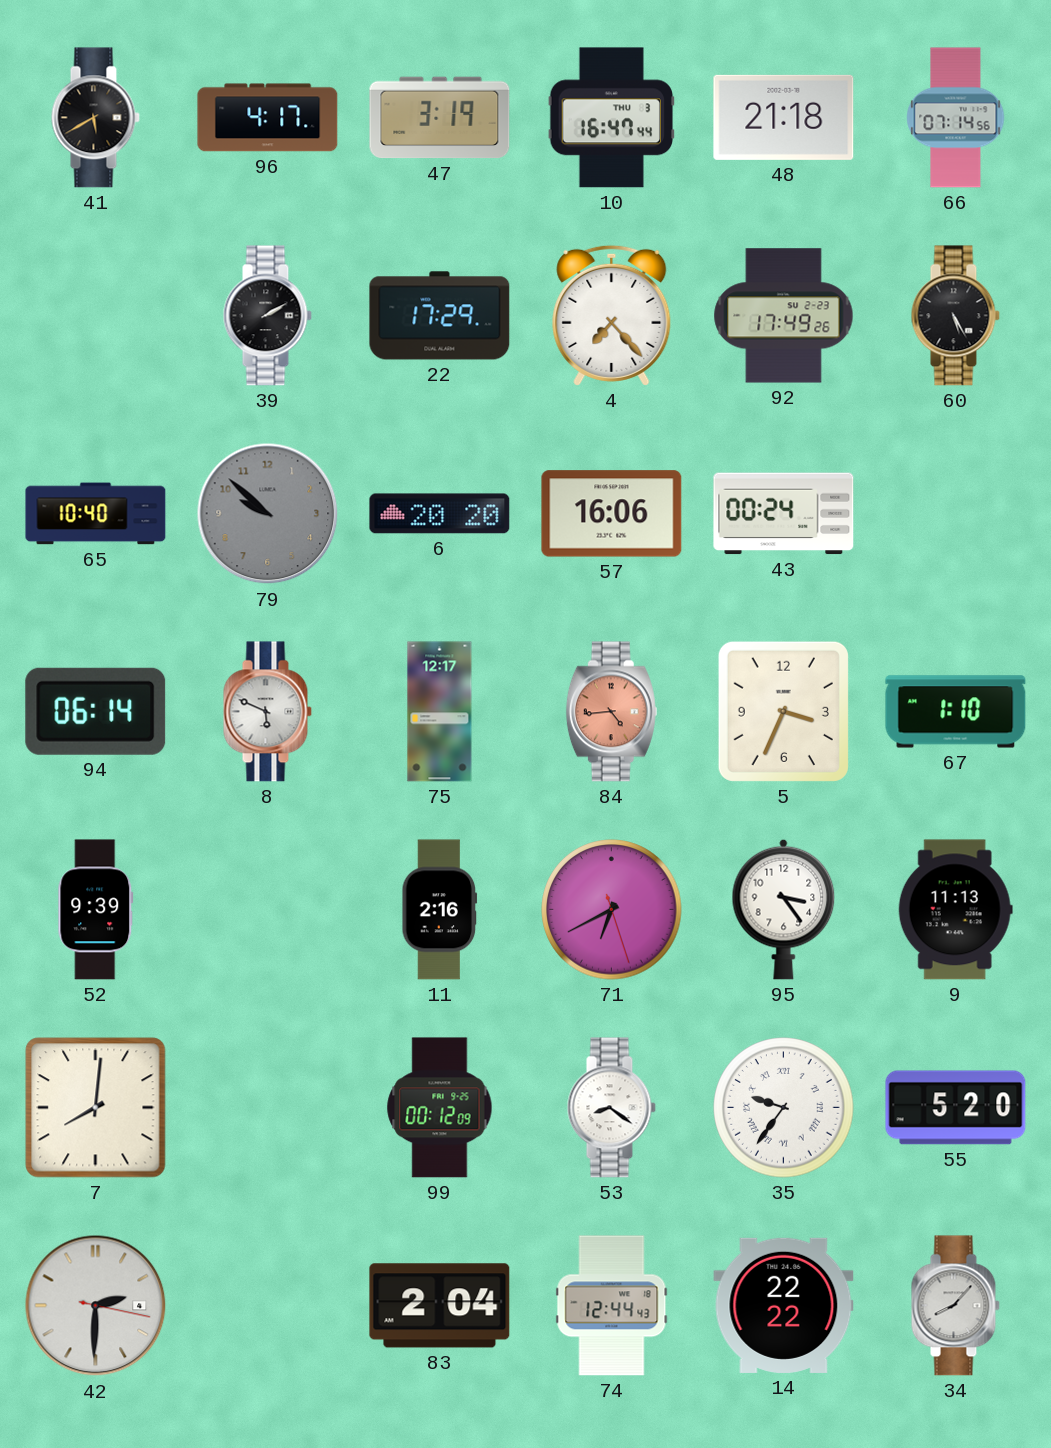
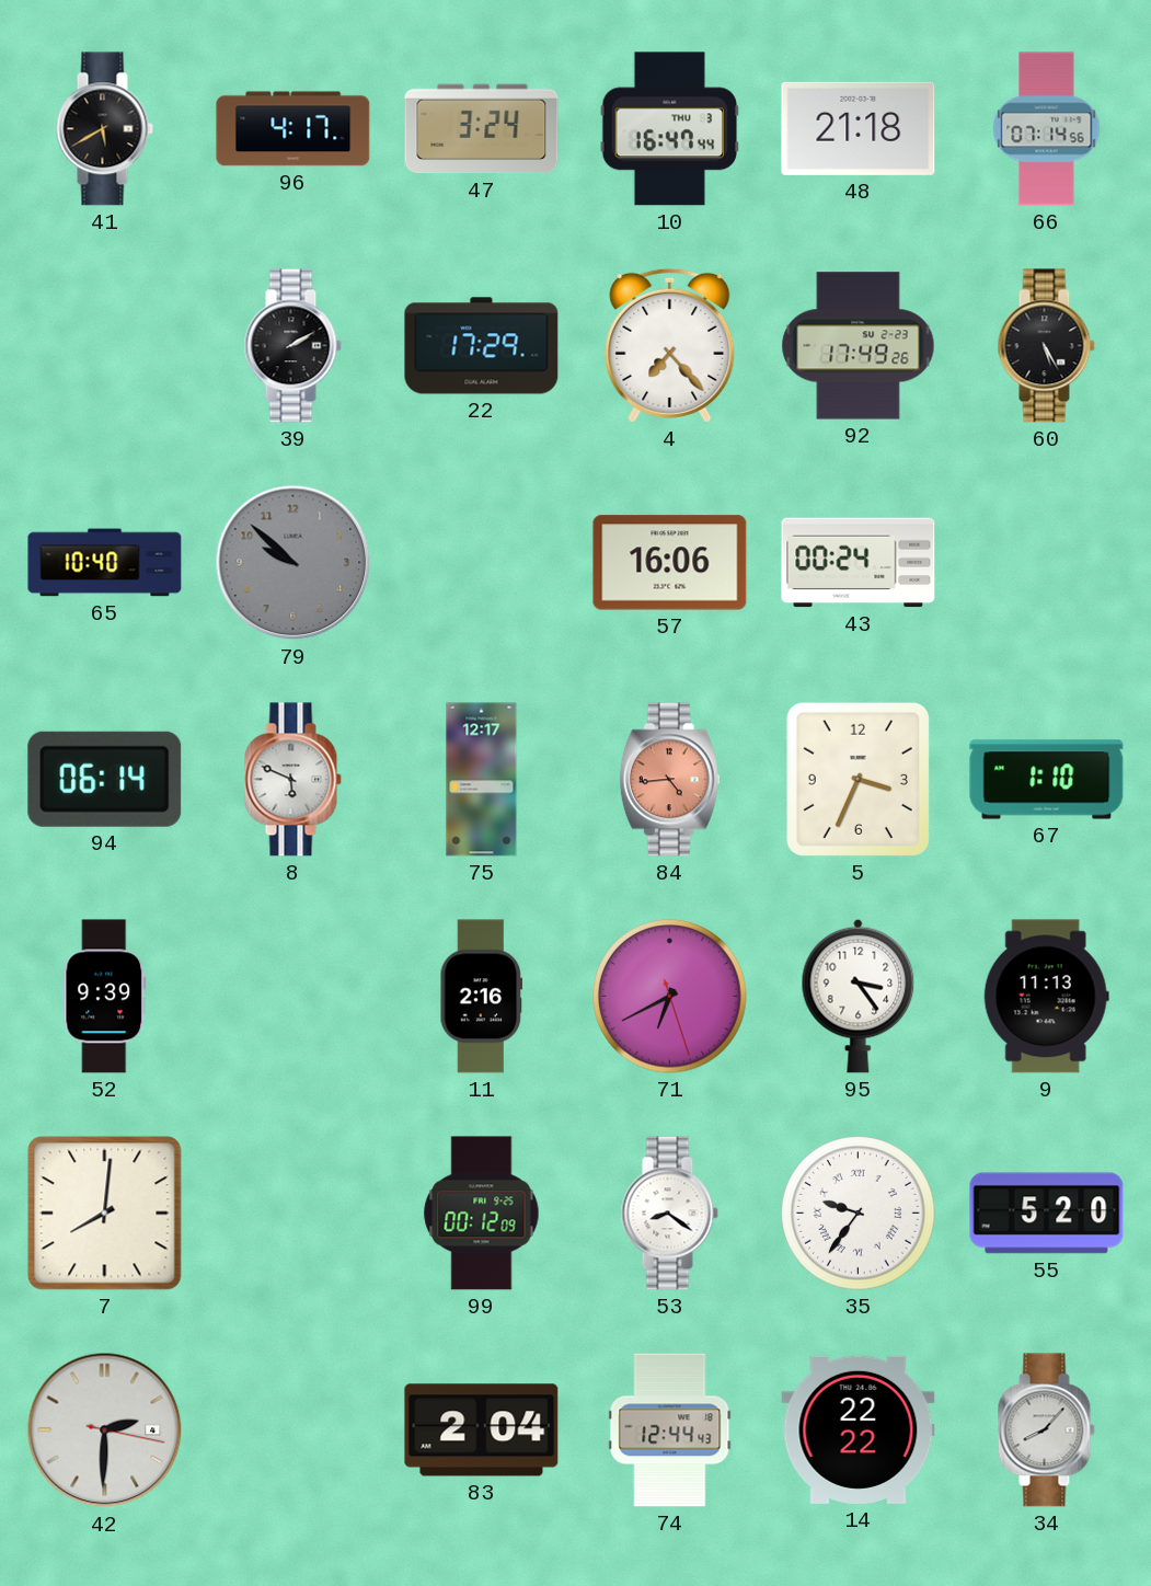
47: 3:19 -> 3:24 (482, 129)
6: 20:20 -> none (440, 514)
